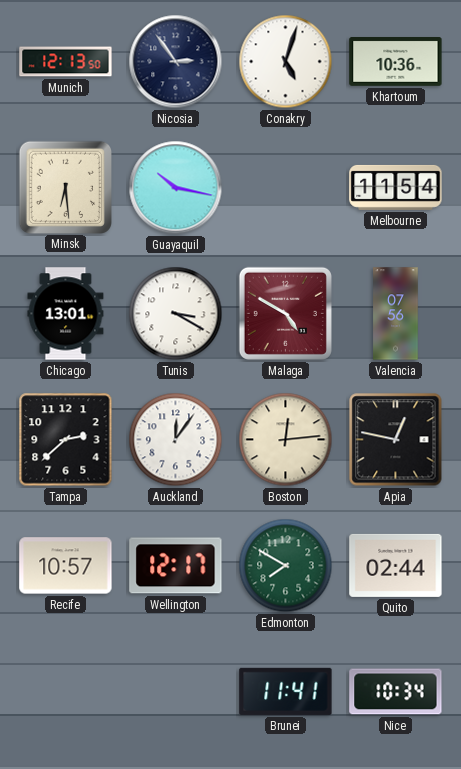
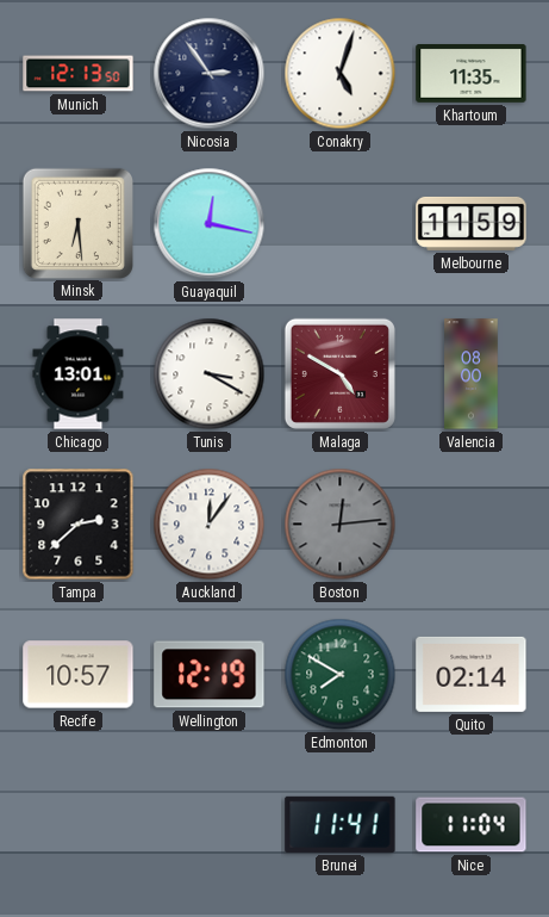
Khartoum: 10:36 -> 11:35 (472, 74)
Guayaquil: 10:17 -> 12:17 (210, 224)
Melbourne: 11:54 -> 11:59 (472, 223)
Valencia: 07:56 -> 08:00 (472, 374)
Boston dial: cream -> grey (341, 525)
Apia: 12:47 -> none (396, 440)
Wellington: 12:17 -> 12:19 (210, 675)
Quito: 02:44 -> 02:14 (472, 674)
Nice: 10:34 -> 11:04 (472, 825)
